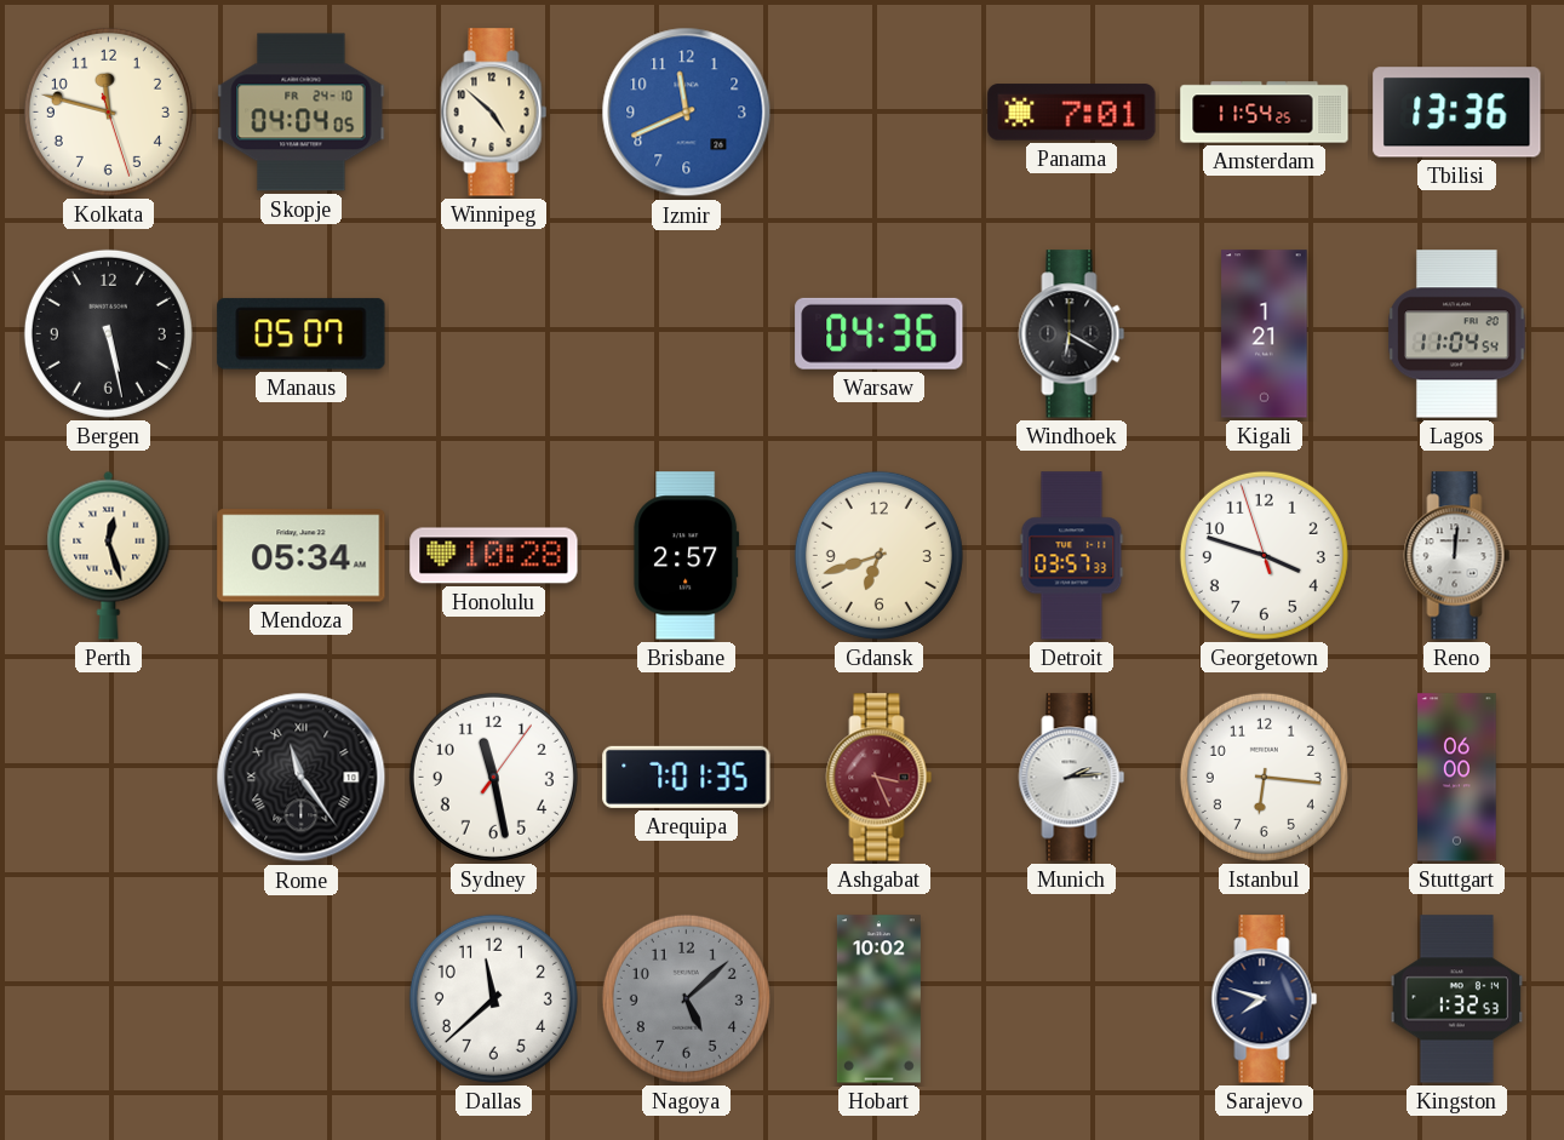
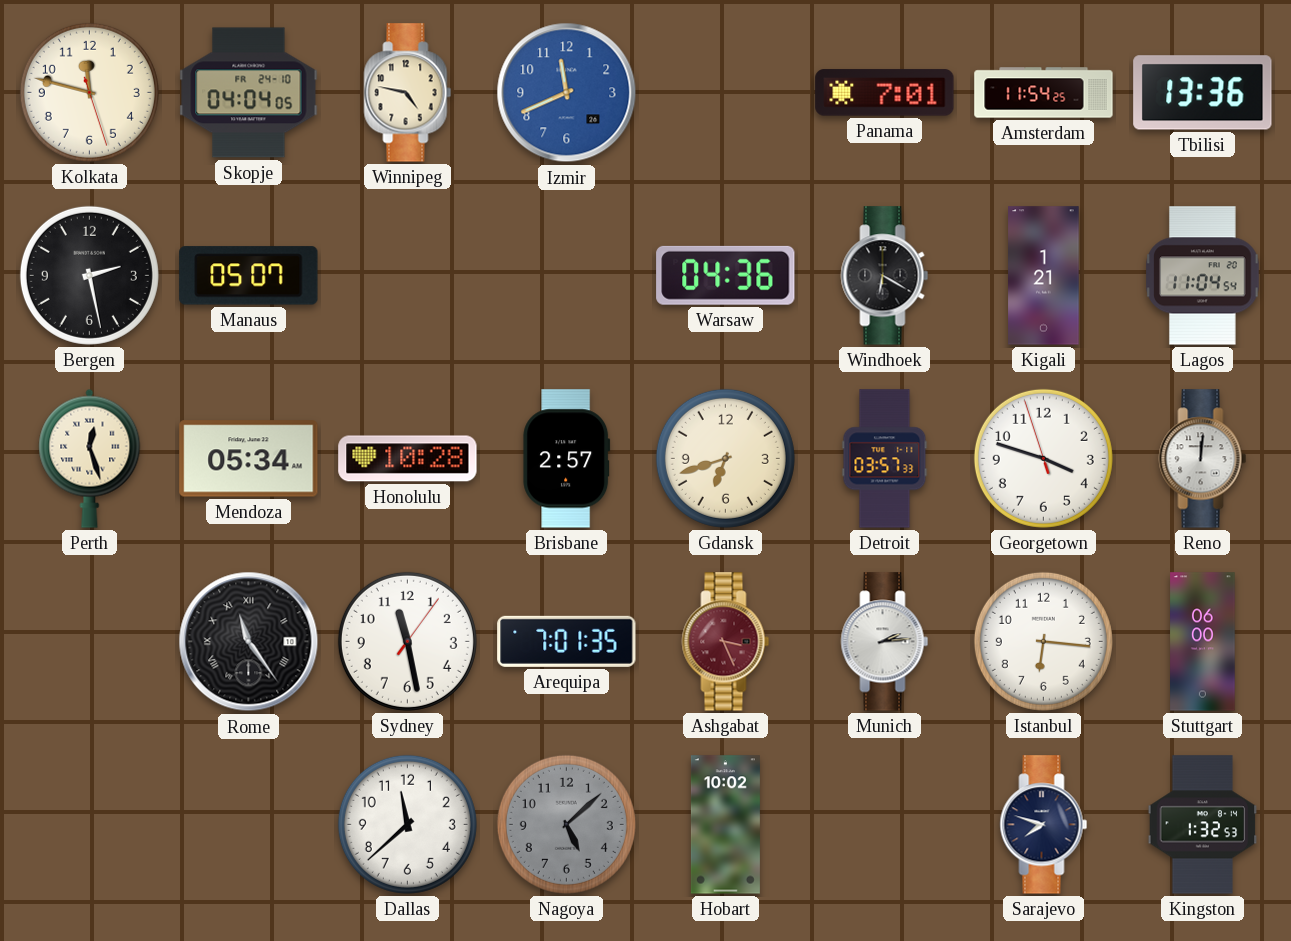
Winnipeg: 4:52 -> 4:47 (408, 93)
Bergen: 5:28 -> 2:28 (89, 275)
